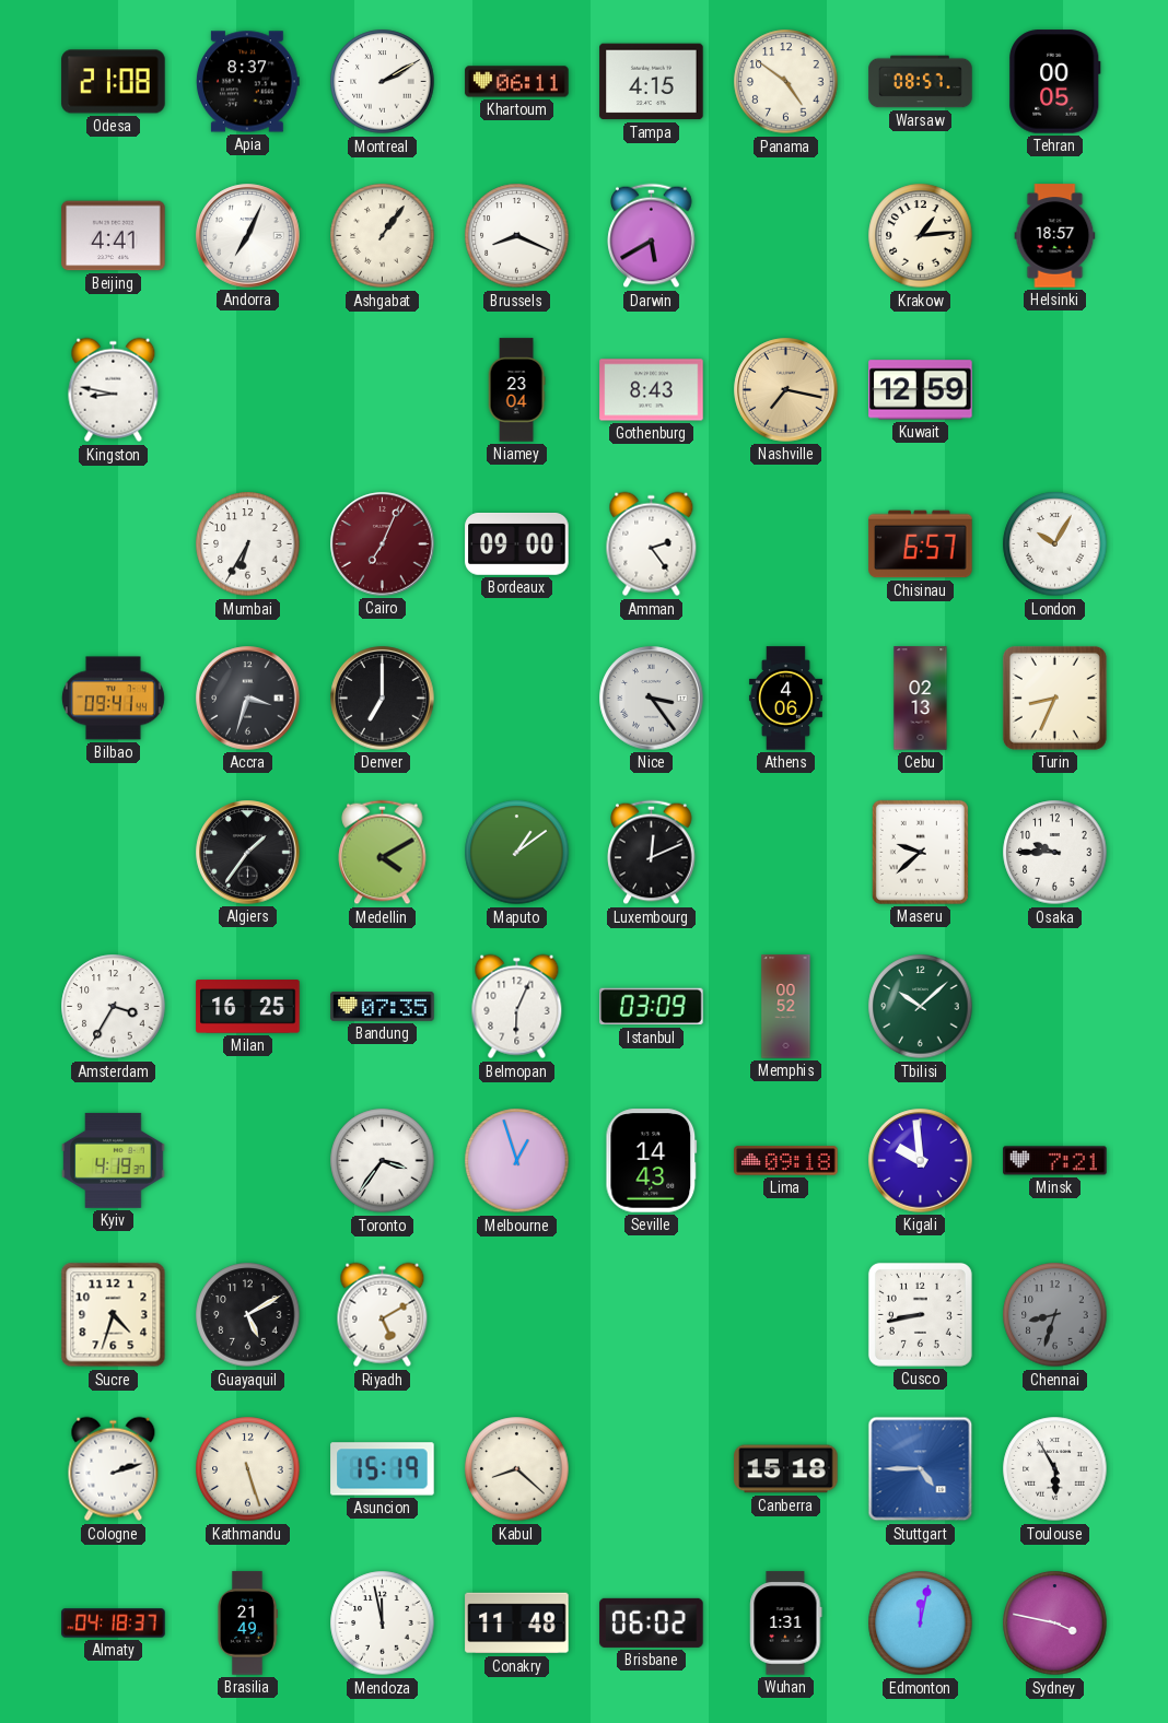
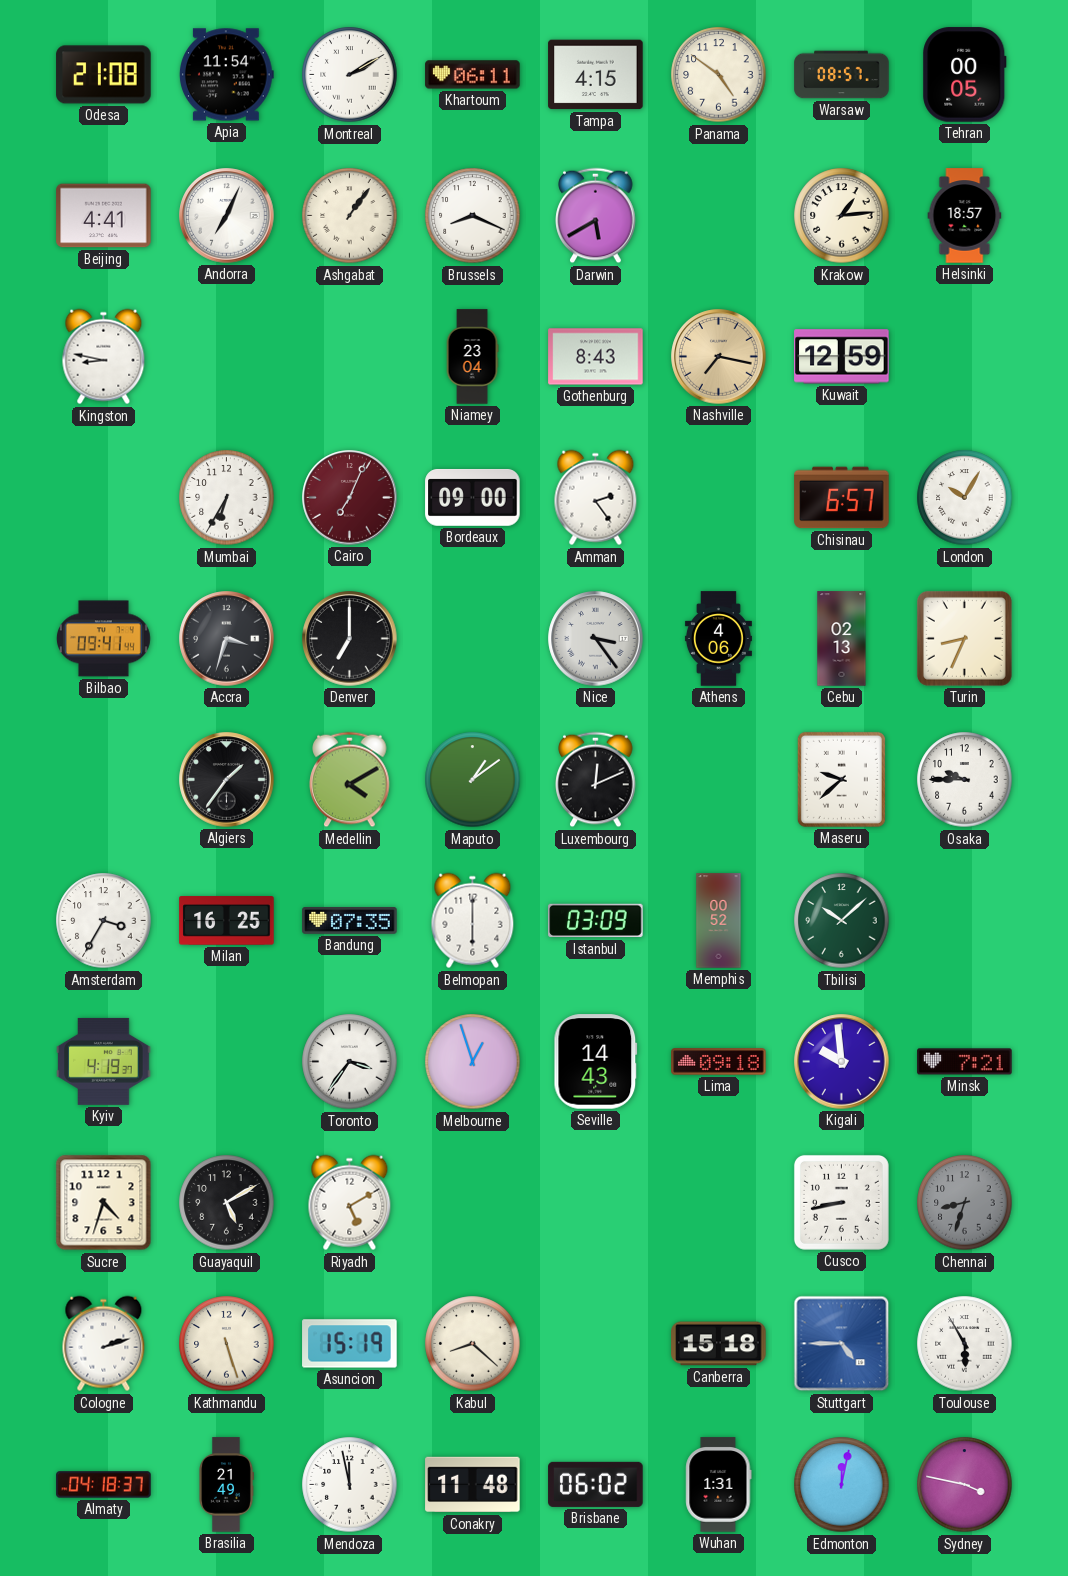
Apia: 8:37 -> 11:54 (227, 75)
Belmopan: 6:04 -> 6:00 (473, 921)
